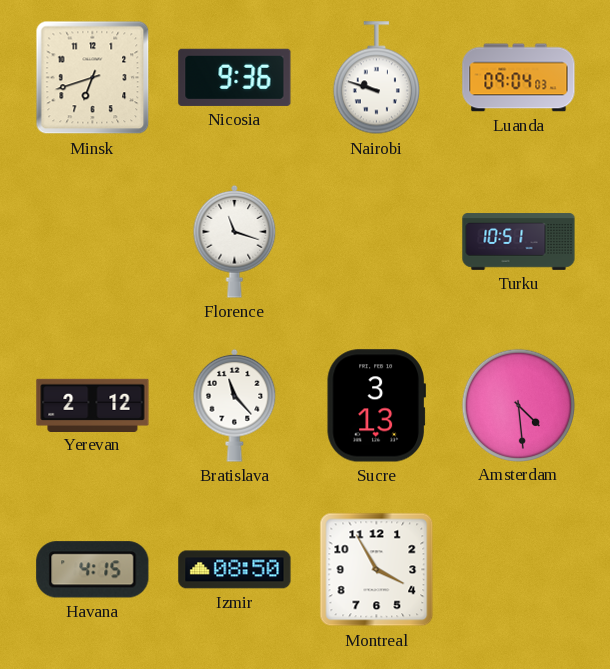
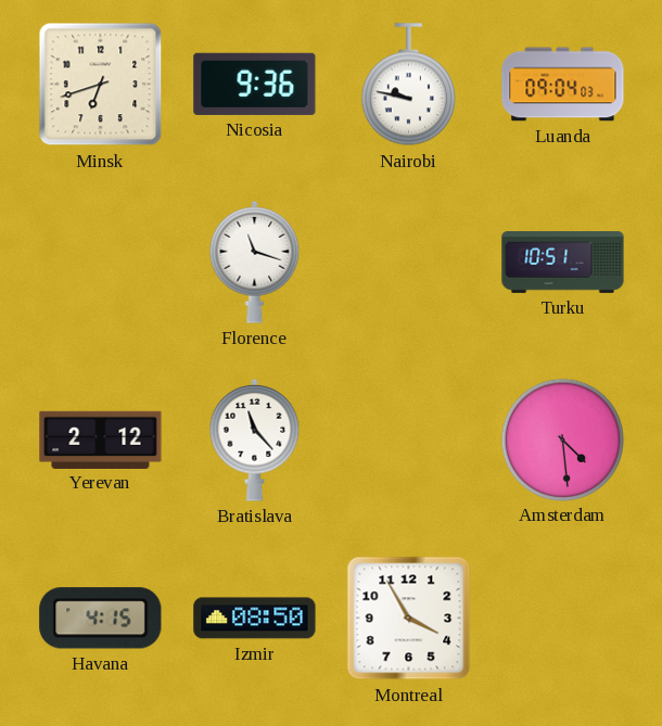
Nairobi: 9:48 -> 9:47 (408, 85)
Sucre: 3:13 -> none (376, 406)
